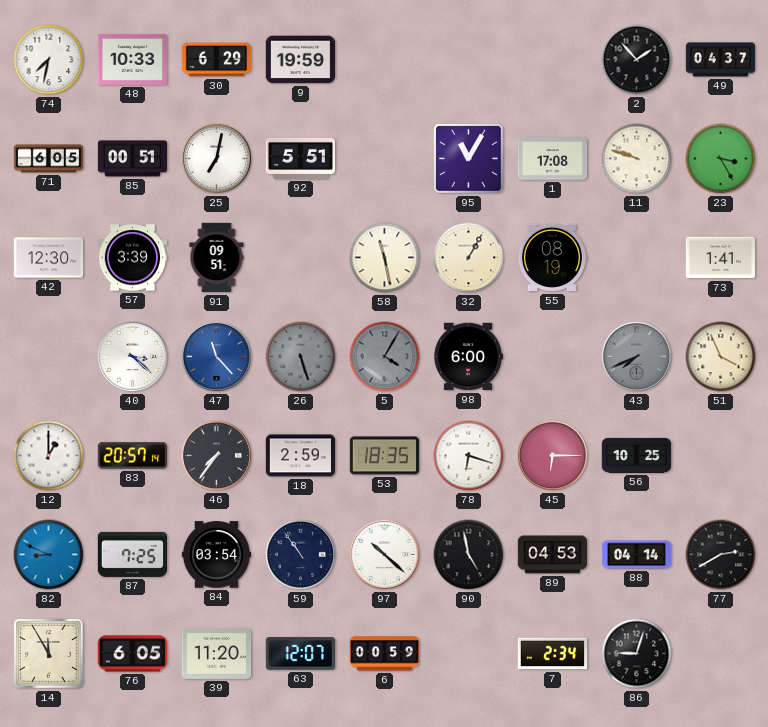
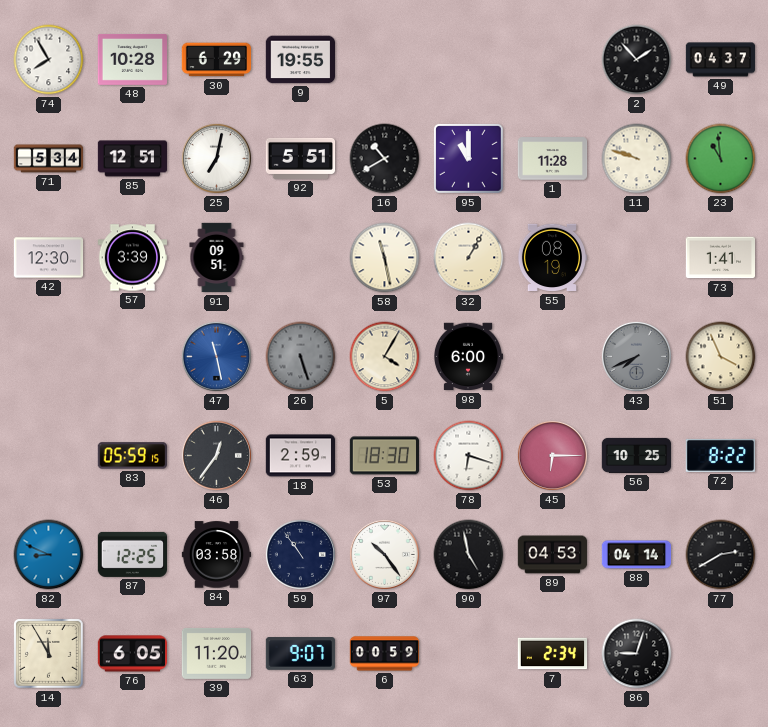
74: 7:32 -> 7:55 (49, 60)
48: 10:33 -> 10:28 (133, 59)
9: 19:59 -> 19:55 (301, 60)
71: 6:05 -> 5:34 (49, 159)
85: 00:51 -> 12:51 (133, 159)
16: none -> 10:40 (385, 159)
95: 11:05 -> 11:00 (469, 159)
1: 17:08 -> 11:28 (553, 159)
23: 3:25 -> 10:59 (721, 159)
40: 3:22 -> none (132, 356)
47: 11:23 -> 11:28 (216, 356)
5 dial: grey -> cream (385, 357)
12: 1:00 -> none (49, 456)
83: 20:57 -> 05:59 (132, 456)
46: 7:36 -> 12:36 (216, 455)
53: 18:35 -> 18:30 (385, 456)
72: none -> 8:22 (720, 455)
87: 7:25 -> 12:25 (132, 554)
84: 03:54 -> 03:58 (217, 555)
97: 10:22 -> 10:24 (384, 554)
63: 12:07 -> 9:07 (301, 654)
